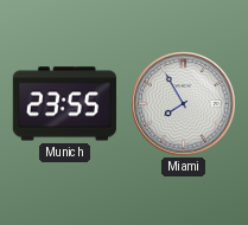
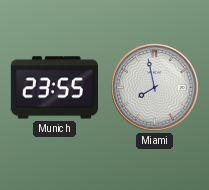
Miami: 7:55 -> 7:58 (155, 88)
